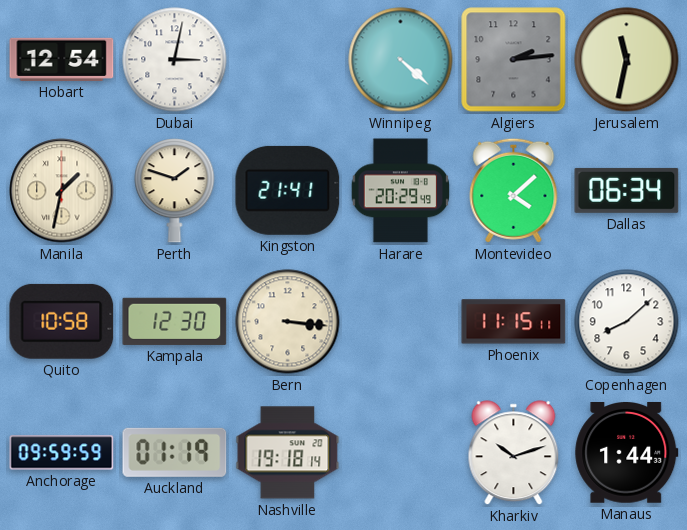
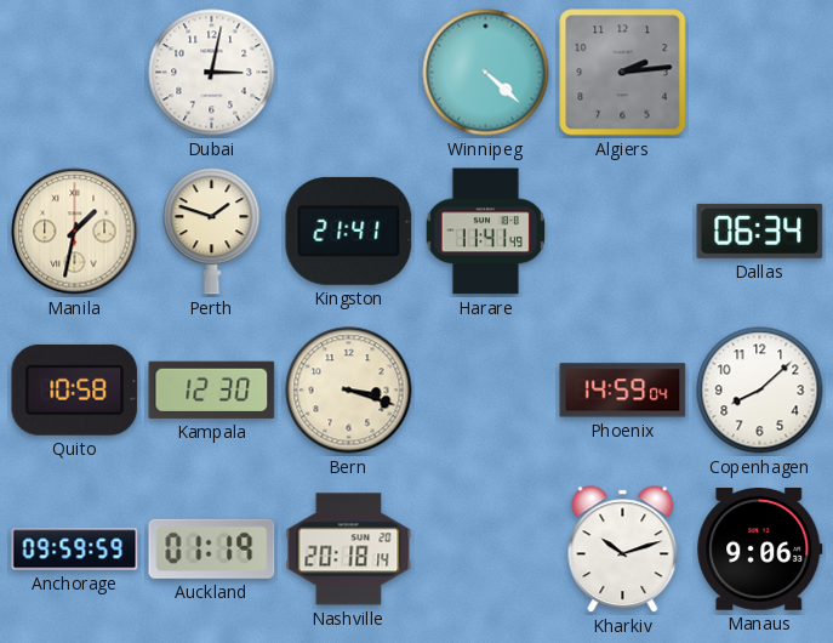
Hobart: 12:54 -> none (62, 59)
Jerusalem: 11:32 -> none (627, 60)
Harare: 20:29 -> 11:41 (485, 232)
Montevideo: 4:08 -> none (514, 190)
Bern: 3:16 -> 3:18 (349, 391)
Phoenix: 11:15 -> 14:59 (623, 391)
Nashville: 19:18 -> 20:18 (349, 550)
Manaus: 1:44 -> 9:06 (760, 550)
